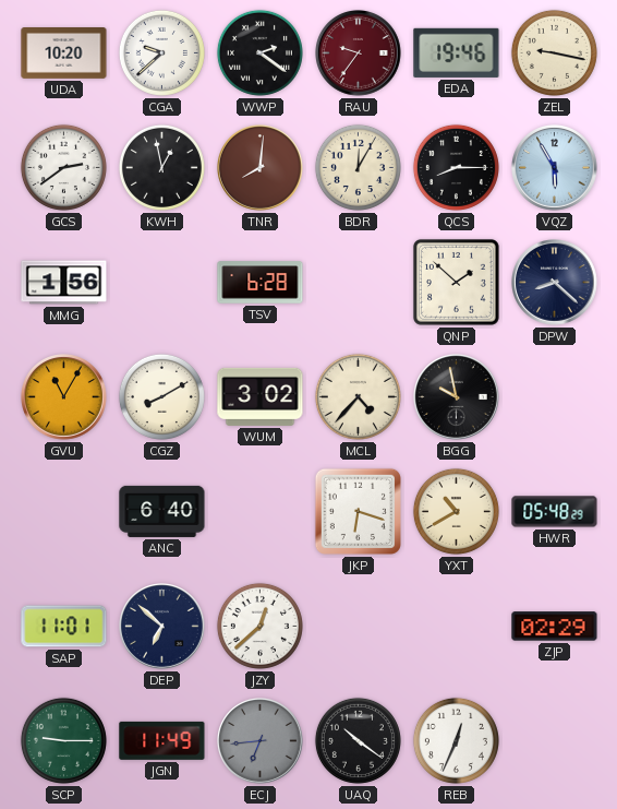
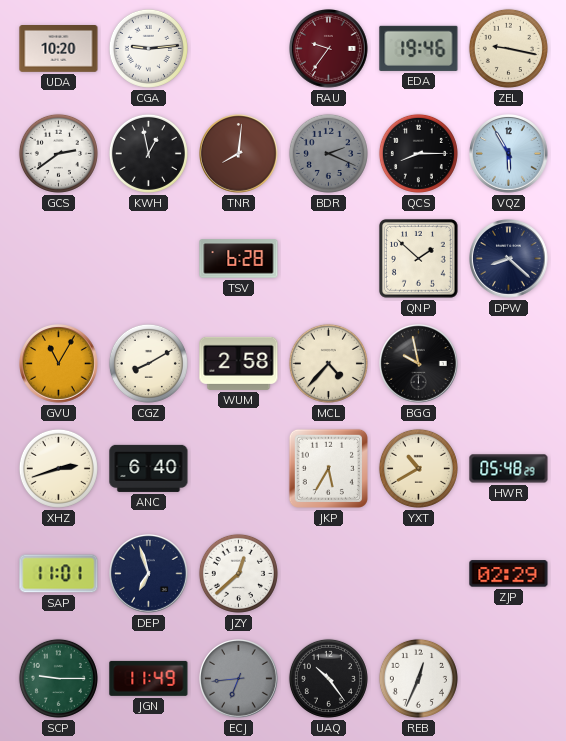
CGA: 9:38 -> 9:14 (148, 48)
WWP: 2:21 -> none (259, 52)
BDR: 12:05 -> 2:19 (328, 153)
BDR dial: cream -> grey (328, 153)
MMG: 1:56 -> none (64, 283)
WUM: 3:02 -> 2:58 (239, 363)
XHZ: none -> 2:42 (58, 468)
JKP: 6:18 -> 5:35 (328, 468)
DEP: 6:52 -> 6:57 (149, 574)
UAQ: 10:21 -> 10:24 (328, 678)
